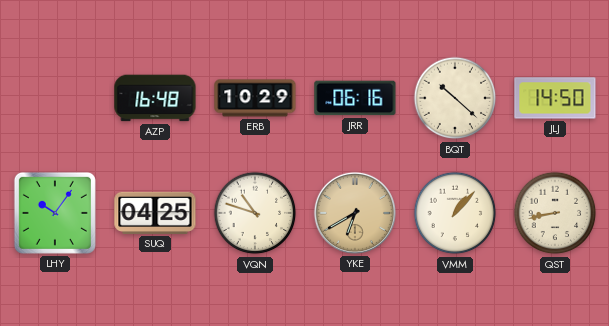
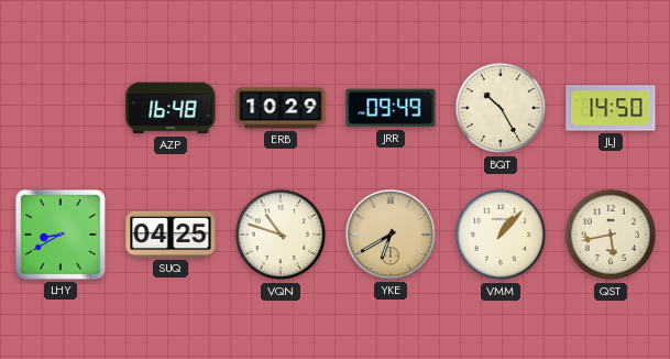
JRR: 06:16 -> 09:49 (391, 108)
BQT: 10:22 -> 10:25 (501, 108)
LHY: 10:06 -> 8:40 (61, 235)
QST: 8:43 -> 5:43 (611, 235)
